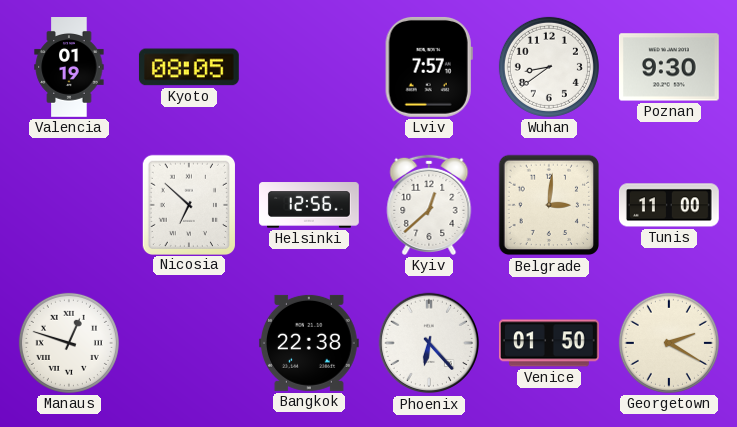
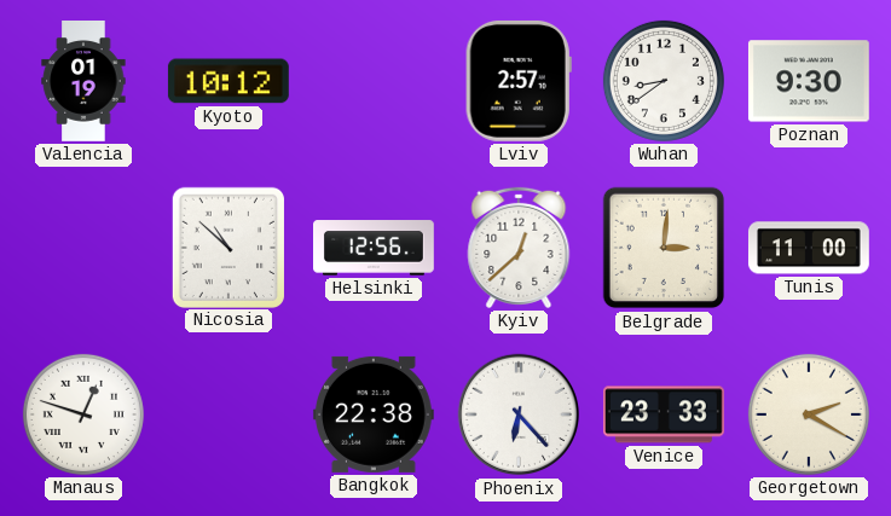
Kyoto: 08:05 -> 10:12 (228, 81)
Lviv: 7:57 -> 2:57 (519, 81)
Nicosia: 6:52 -> 10:52 (228, 247)
Venice: 01:50 -> 23:33 (664, 414)
